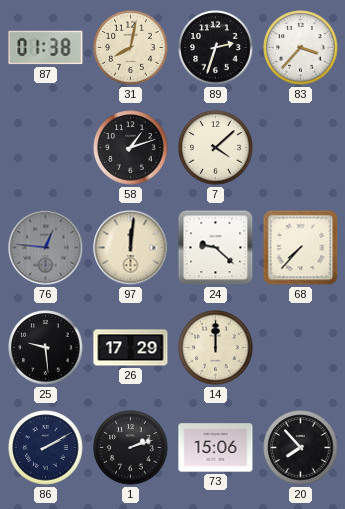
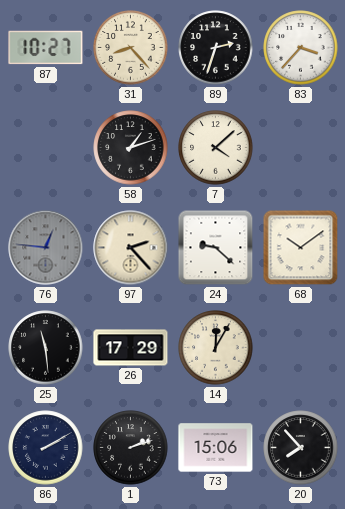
87: 01:38 -> 10:27 (46, 48)
31: 8:02 -> 8:23 (131, 48)
97: 12:01 -> 2:23 (131, 248)
68: 7:37 -> 10:09 (301, 248)
25: 9:29 -> 11:29 (46, 348)
14: 12:00 -> 12:05 (216, 348)
